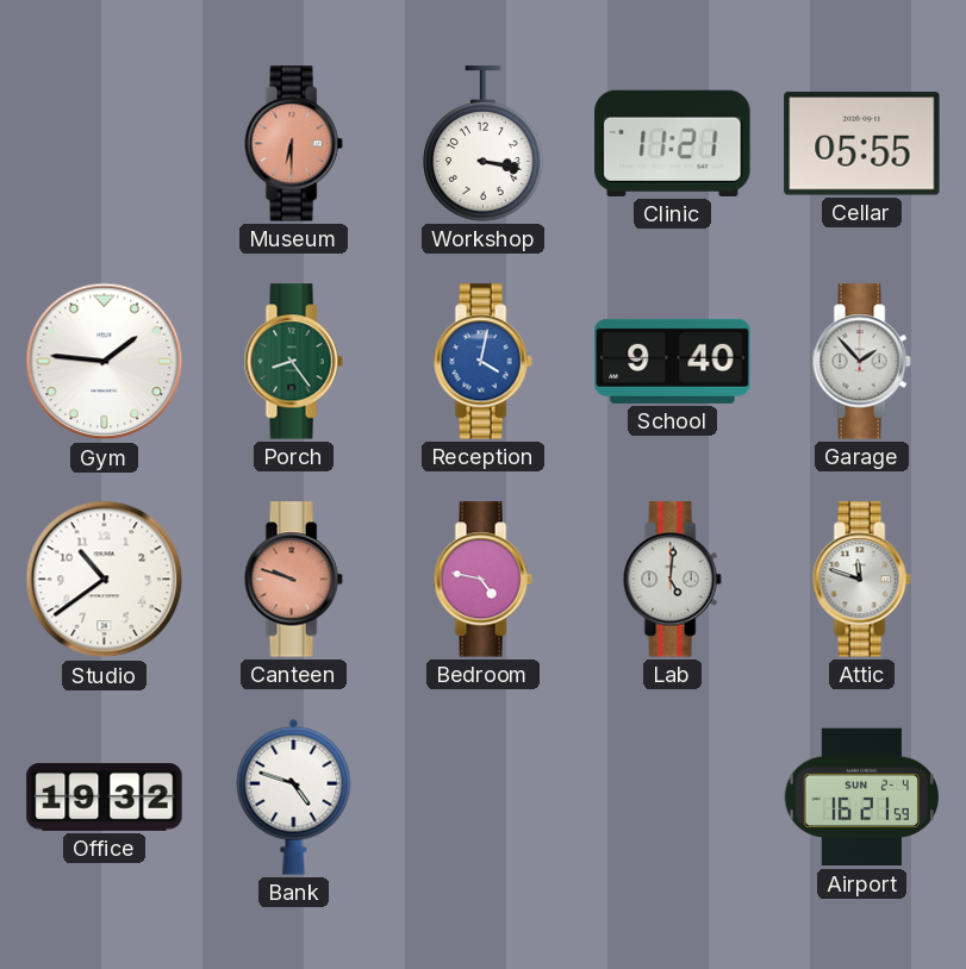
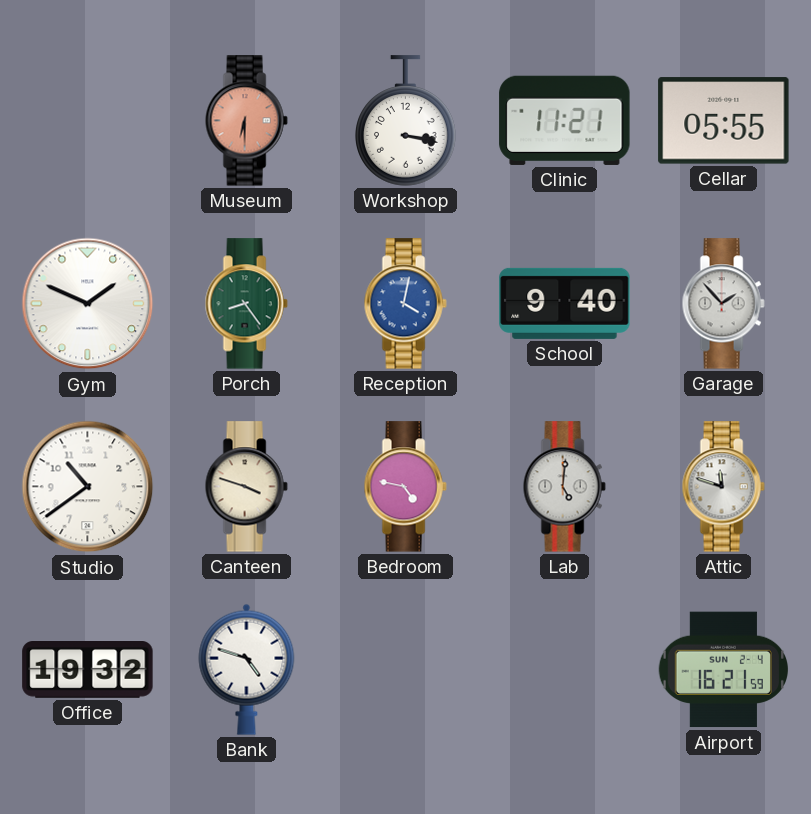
Gym: 1:46 -> 1:49 (88, 304)
Canteen: 9:48 -> 3:48 (246, 487)
Canteen dial: salmon -> cream (246, 487)
